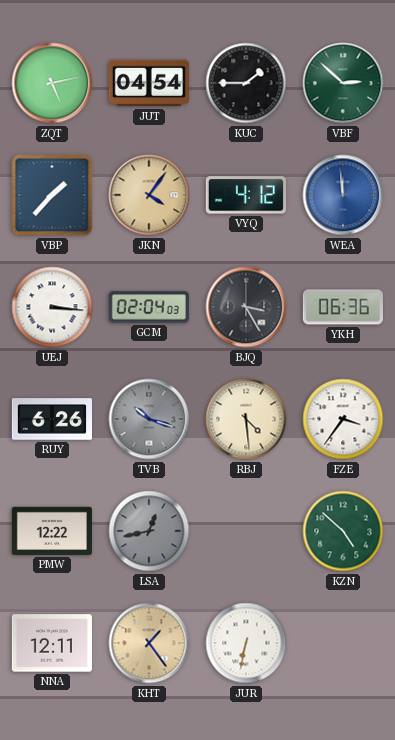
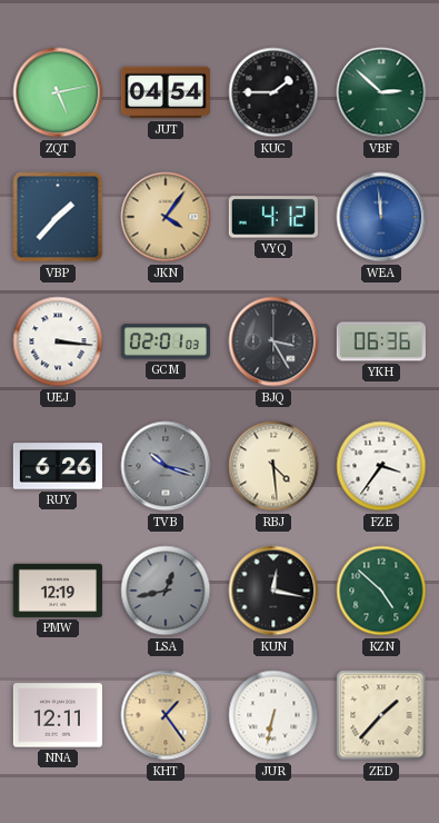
GCM: 02:04 -> 02:01 (166, 341)
PMW: 12:22 -> 12:19 (58, 591)
KUN: none -> 12:17 (273, 591)
ZED: none -> 1:37 (381, 715)
